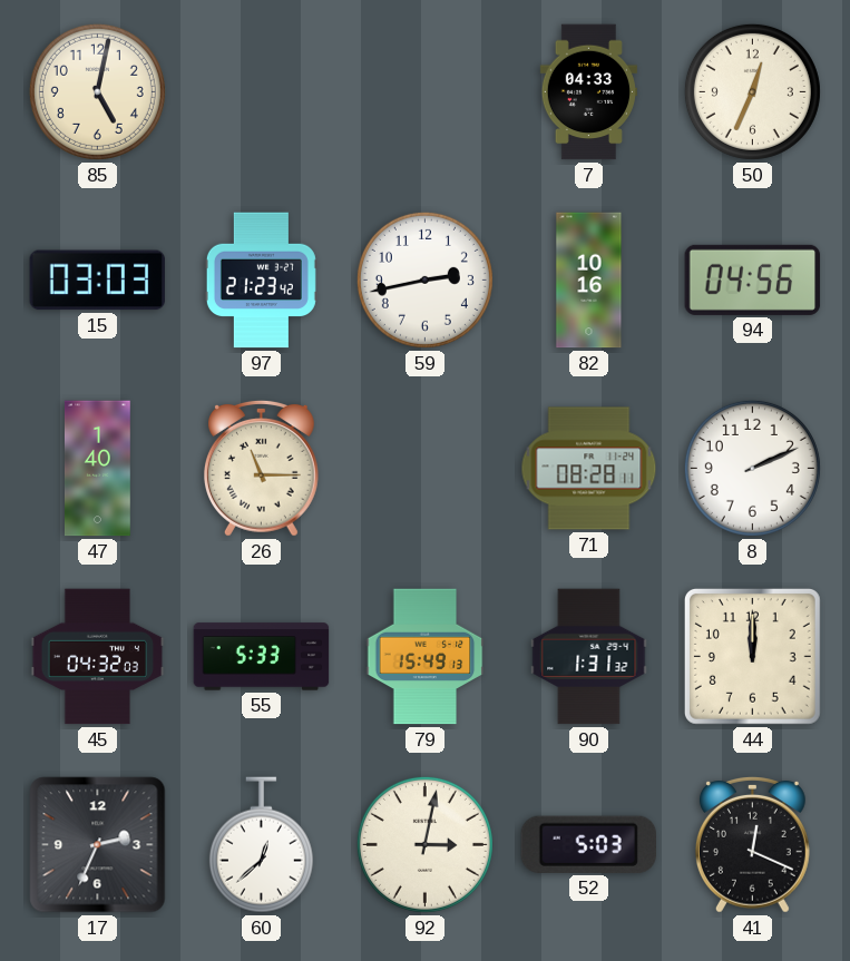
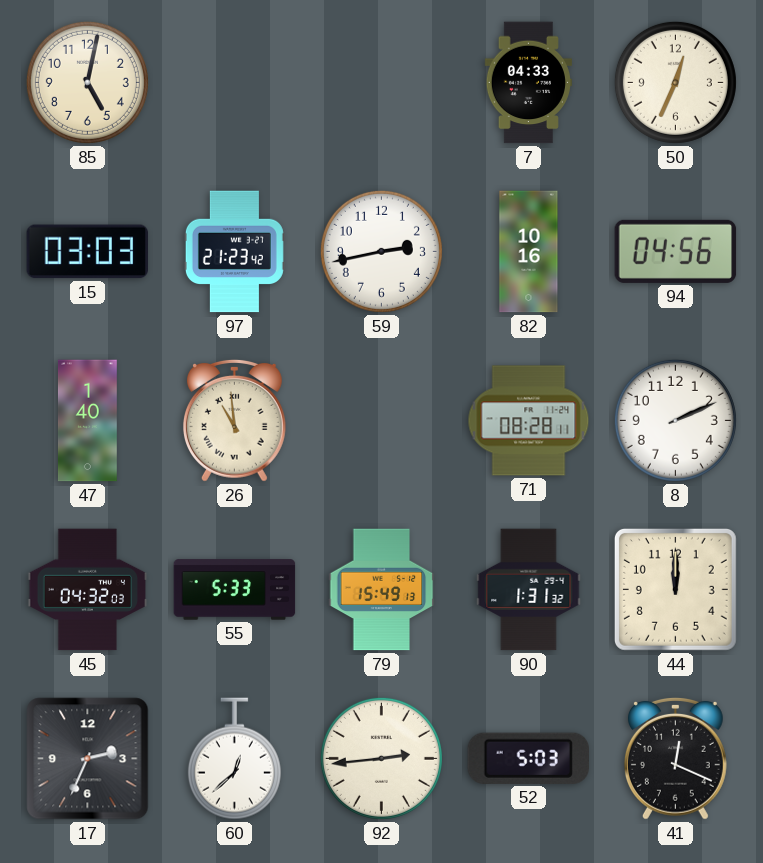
26: 11:15 -> 10:59 (234, 420)
92: 3:02 -> 2:44 (381, 758)
